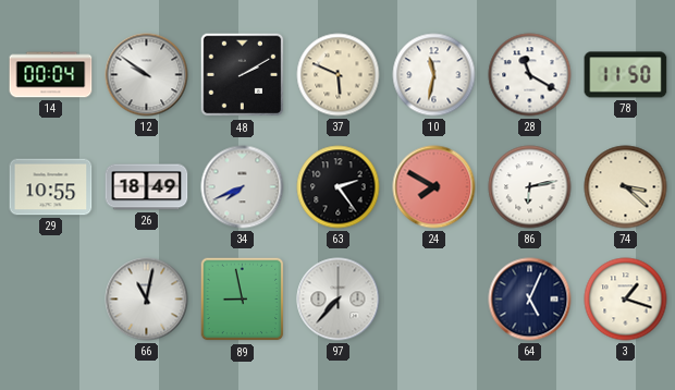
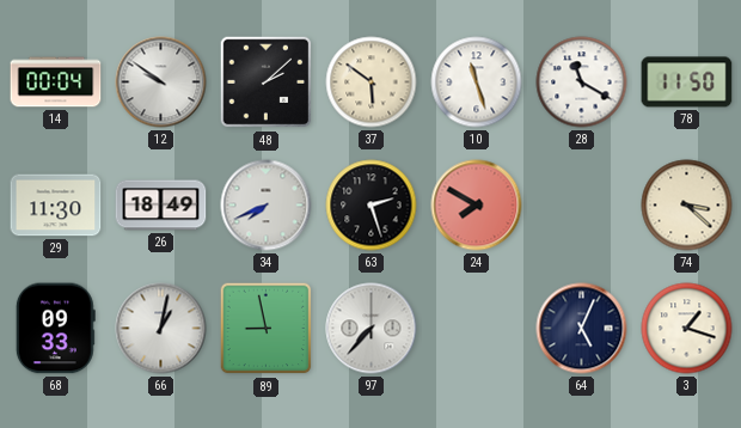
48: 2:10 -> 2:08 (267, 82)
37: 5:49 -> 5:51 (372, 82)
10: 11:32 -> 11:27 (477, 82)
29: 10:55 -> 11:30 (56, 206)
63: 2:24 -> 2:27 (372, 206)
86: 6:13 -> none (530, 187)
68: none -> 09:33 (55, 329)
66: 11:02 -> 1:02 (161, 329)
